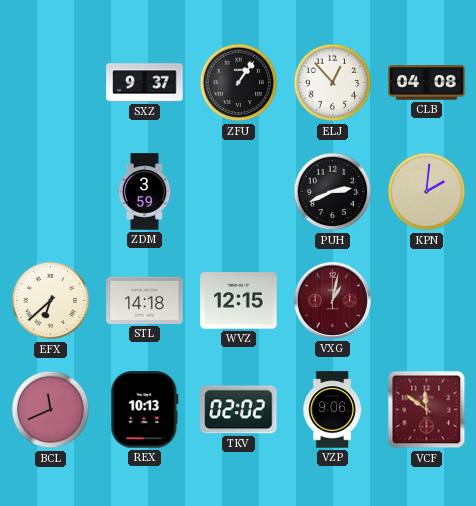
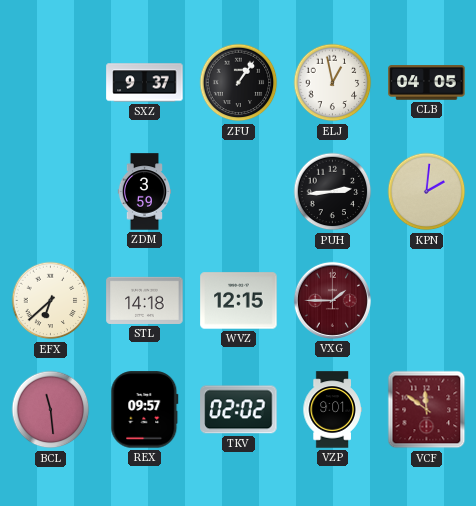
ELJ: 12:53 -> 12:58 (333, 83)
CLB: 04:08 -> 04:05 (427, 83)
PUH: 2:41 -> 2:44 (333, 192)
VXG: 1:02 -> 1:45 (332, 300)
BCL: 11:41 -> 11:29 (51, 410)
REX: 10:13 -> 09:57 (145, 410)
VZP: 9:06 -> 9:01 (332, 410)
